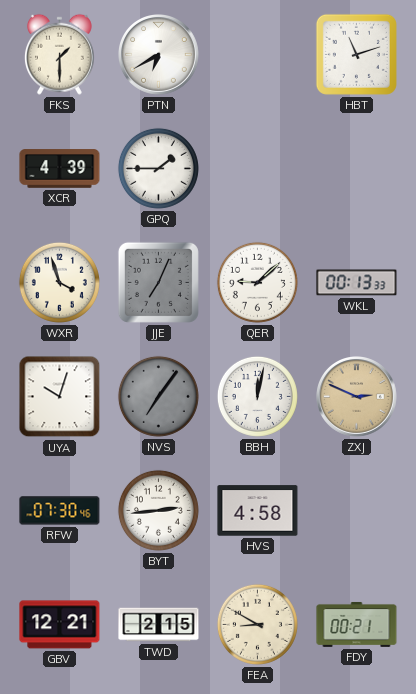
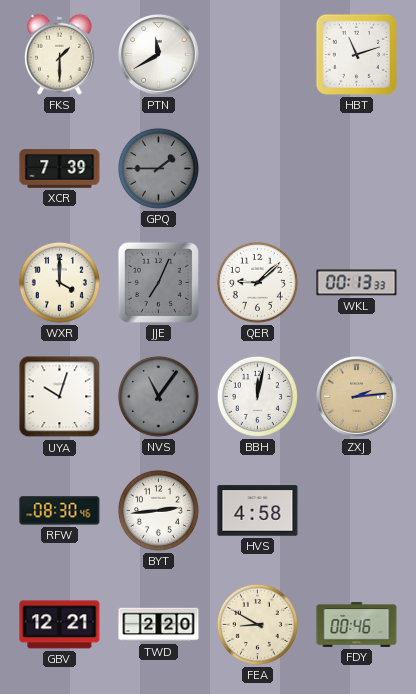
PTN: 6:40 -> 11:40 (159, 55)
XCR: 4:39 -> 7:39 (60, 169)
GPQ dial: white -> grey (158, 168)
WXR: 3:57 -> 4:00 (59, 282)
NVS: 7:06 -> 11:06 (158, 396)
ZXJ: 2:49 -> 2:14 (357, 397)
RFW: 07:30 -> 08:30 (60, 511)
TWD: 2:15 -> 2:20 (159, 625)
FDY: 00:21 -> 00:46 (357, 625)
